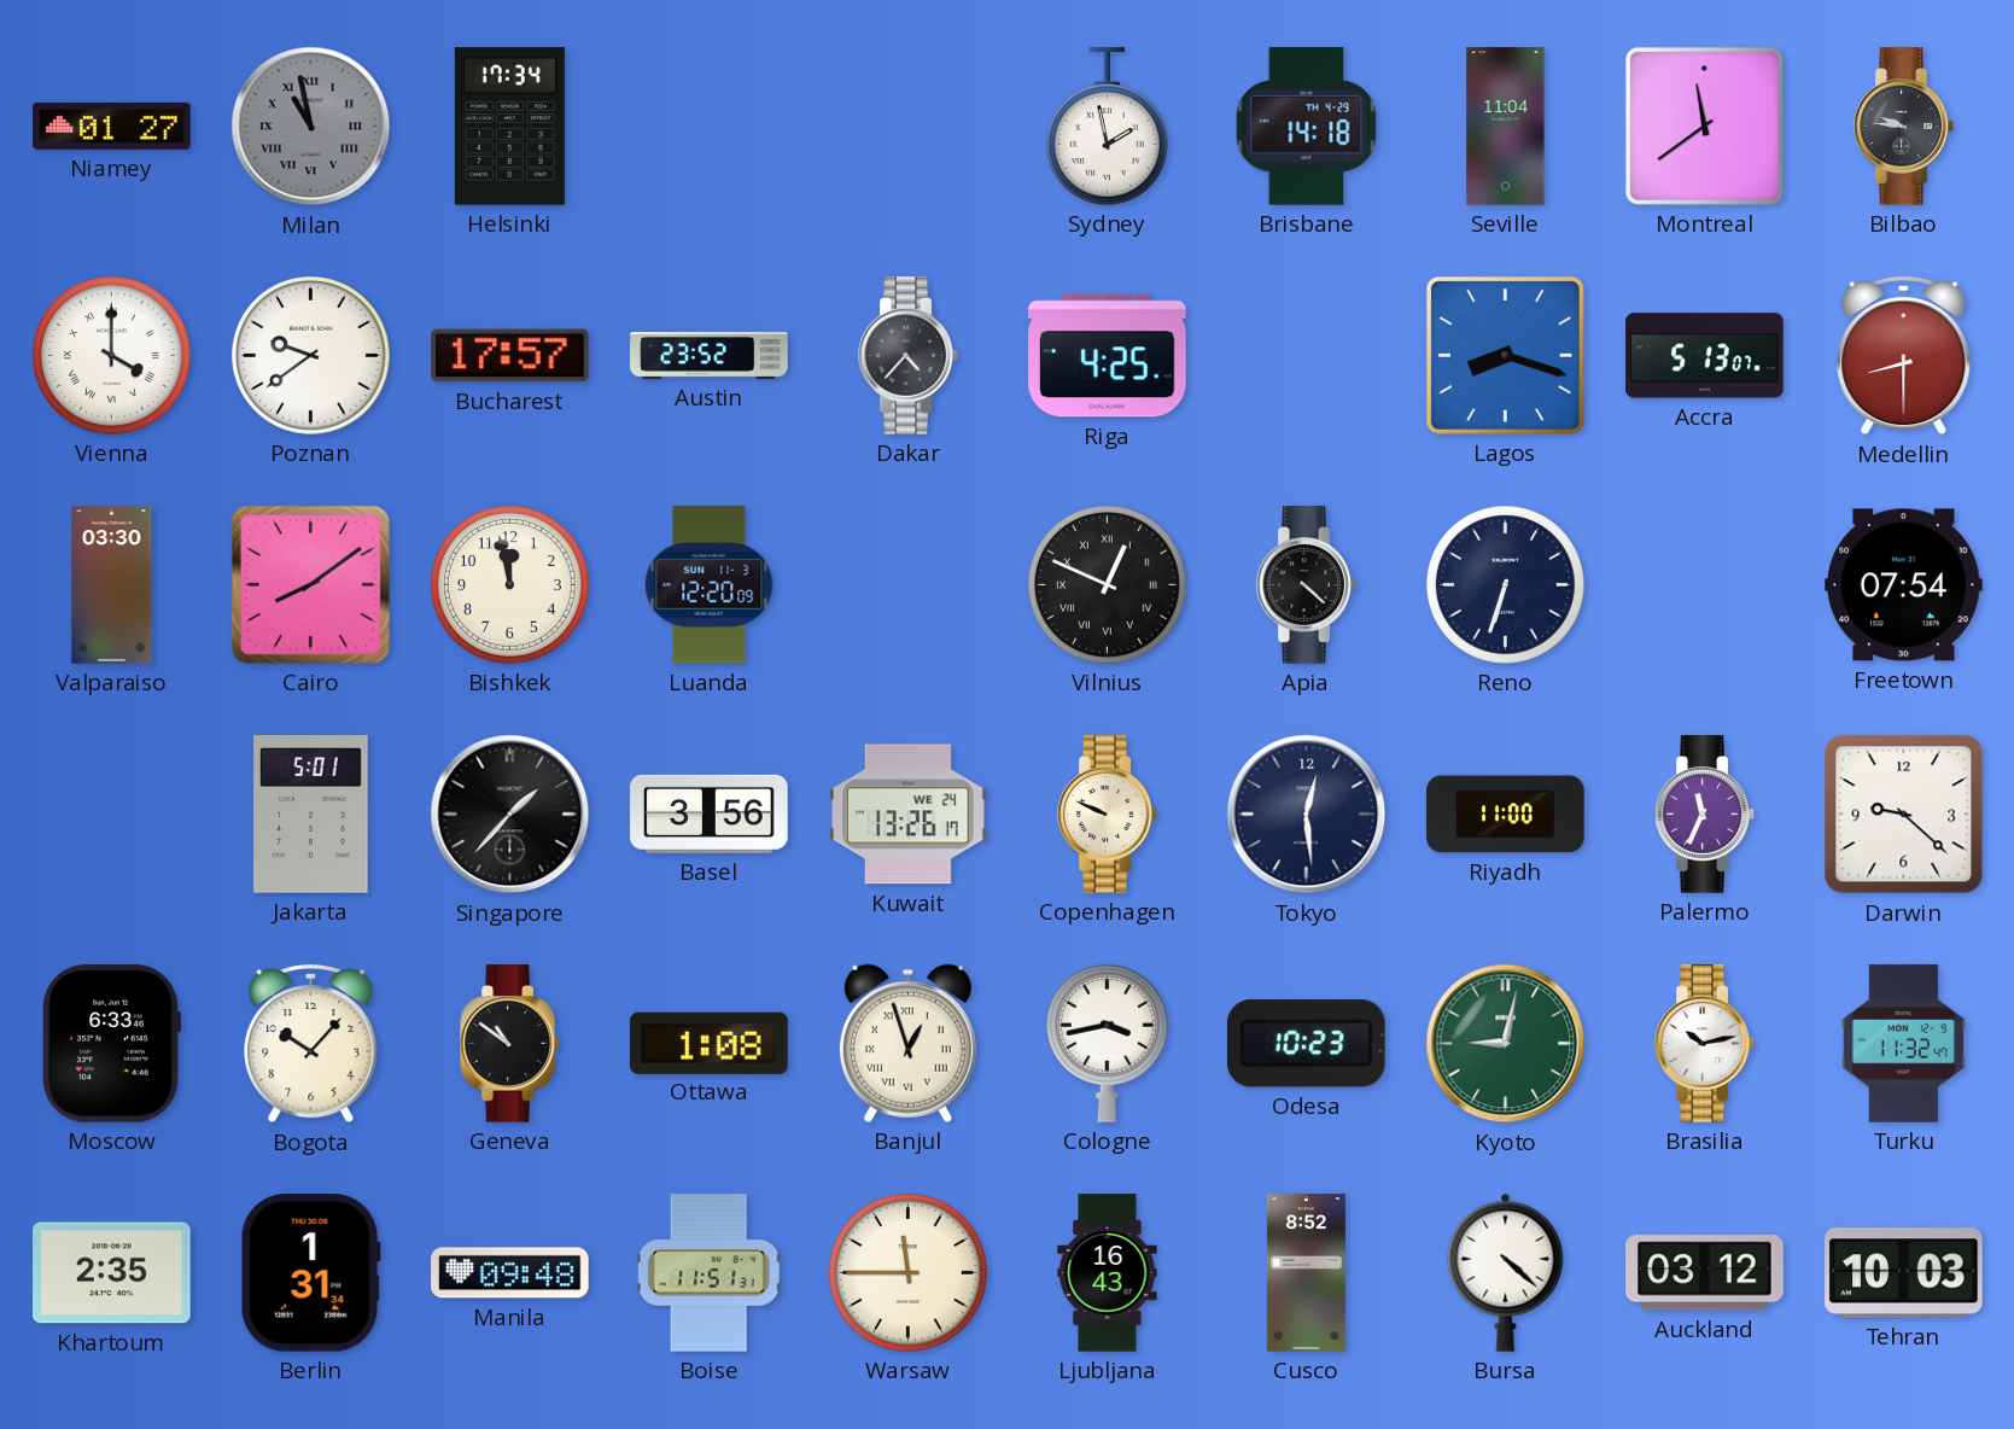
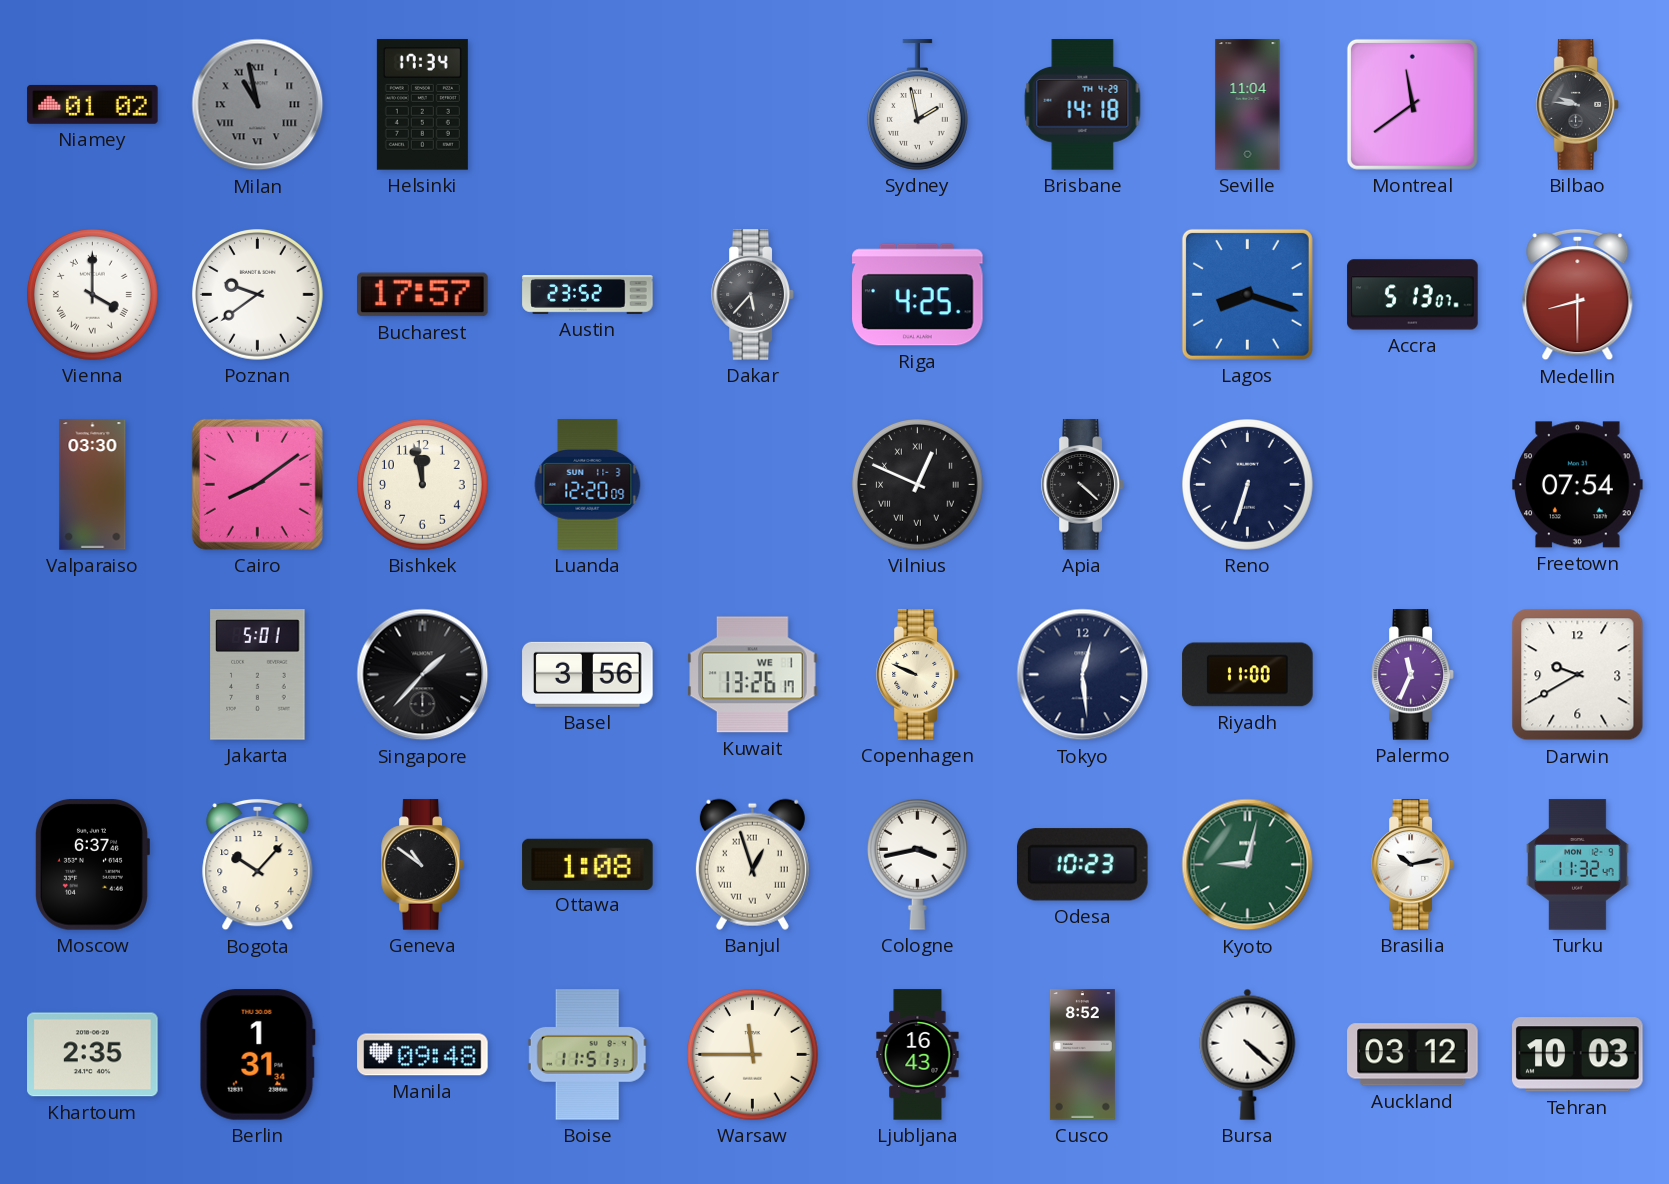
Niamey: 01:27 -> 01:02 (93, 104)
Dakar: 4:37 -> 5:37 (753, 295)
Kuwait date: WE 24 -> WE 1 (753, 675)
Darwin: 9:22 -> 9:40 (1578, 675)
Moscow: 6:33 -> 6:37 (92, 865)
